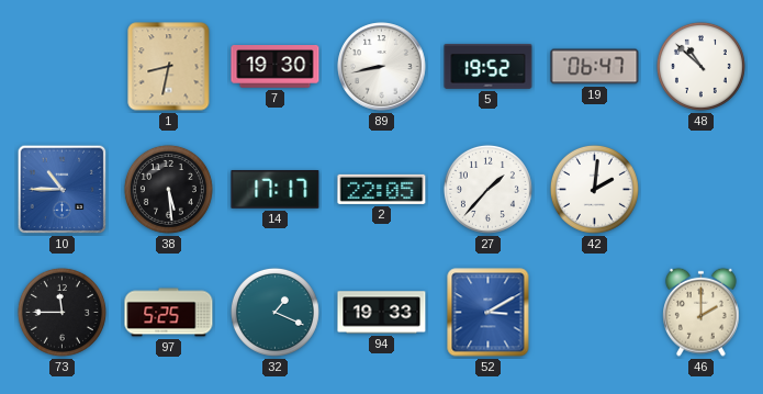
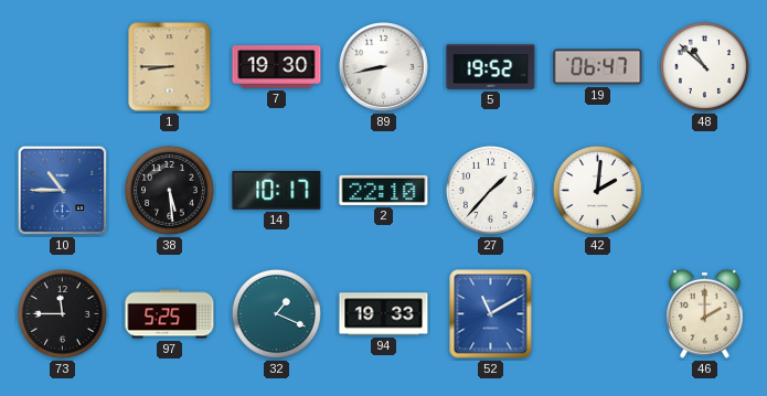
1: 8:32 -> 8:45 (170, 67)
14: 17:17 -> 10:17 (277, 191)
2: 22:05 -> 22:10 (384, 190)
52: 3:10 -> 11:10 (491, 314)
